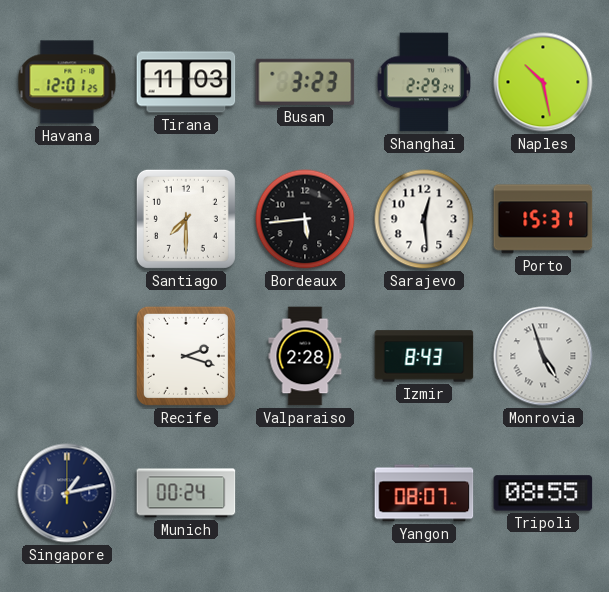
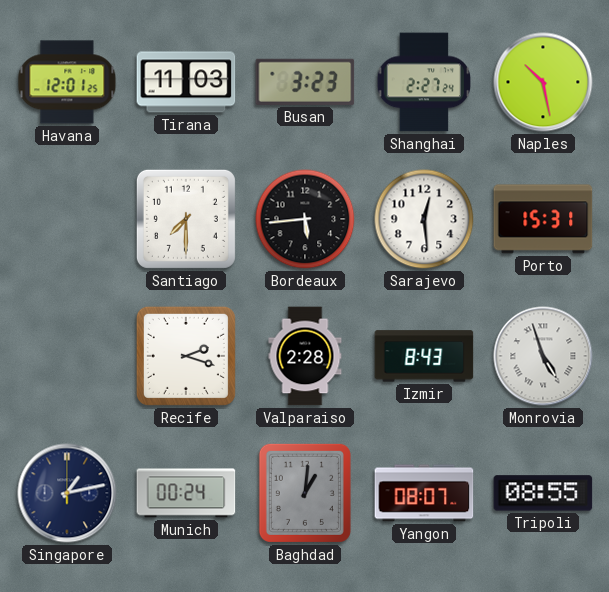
Shanghai: 2:29 -> 2:27 (424, 82)
Baghdad: none -> 1:01 (305, 493)
